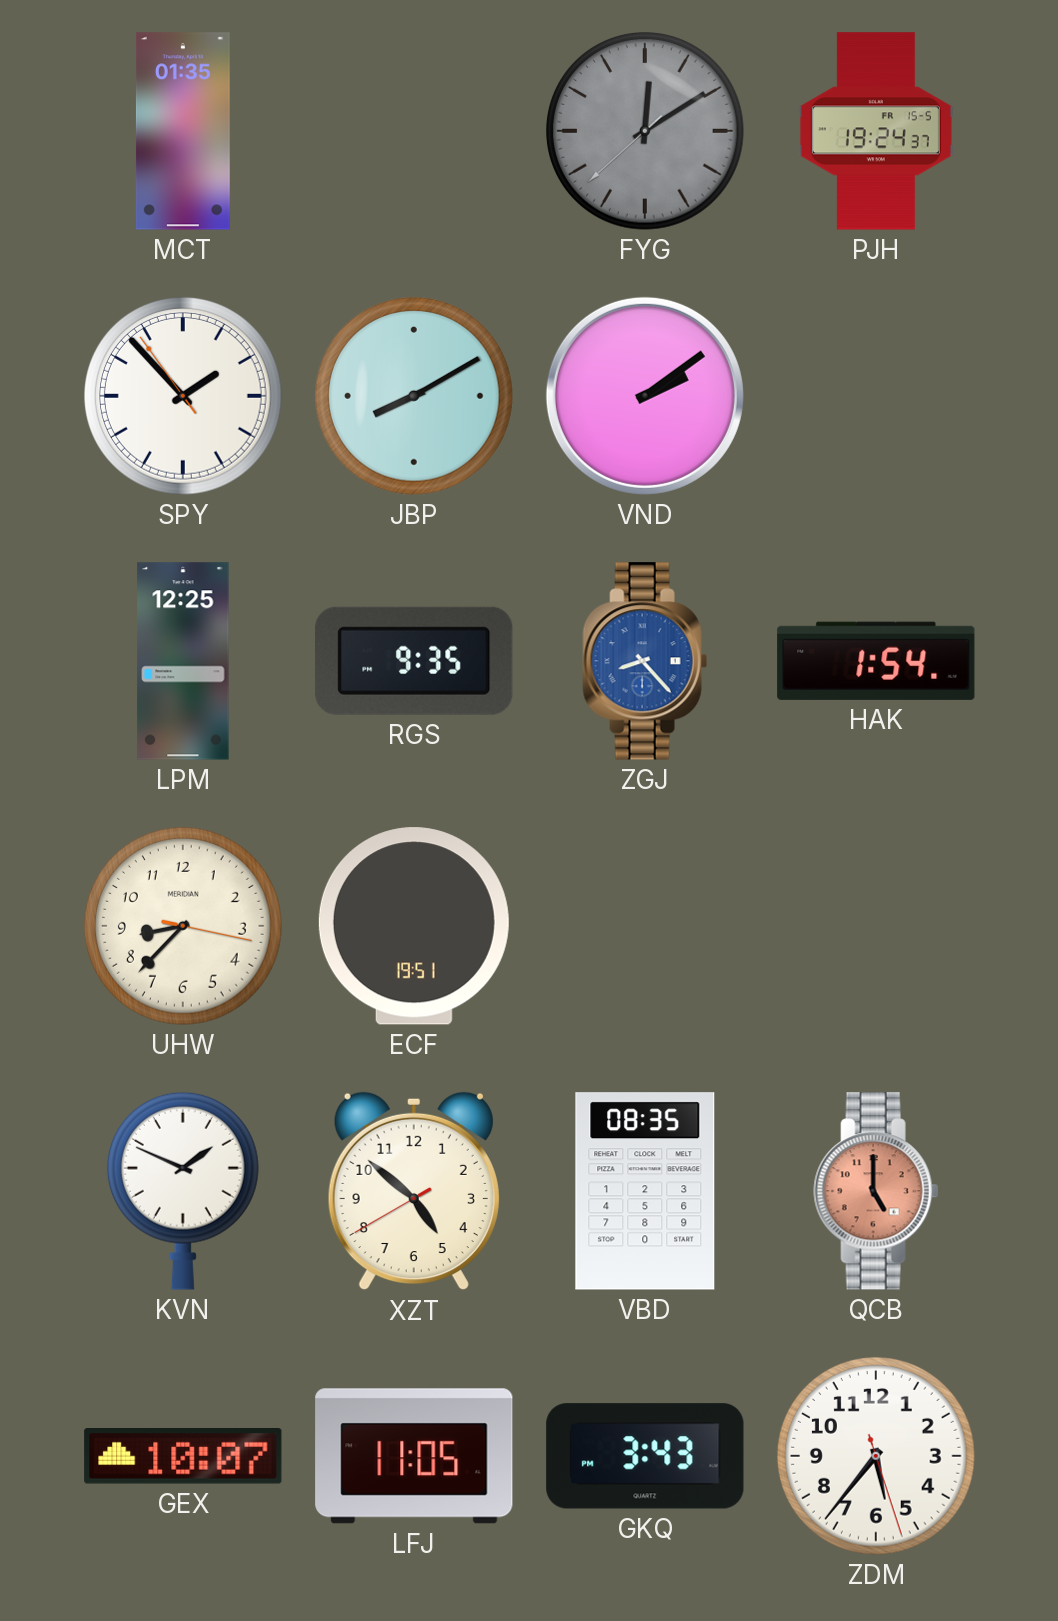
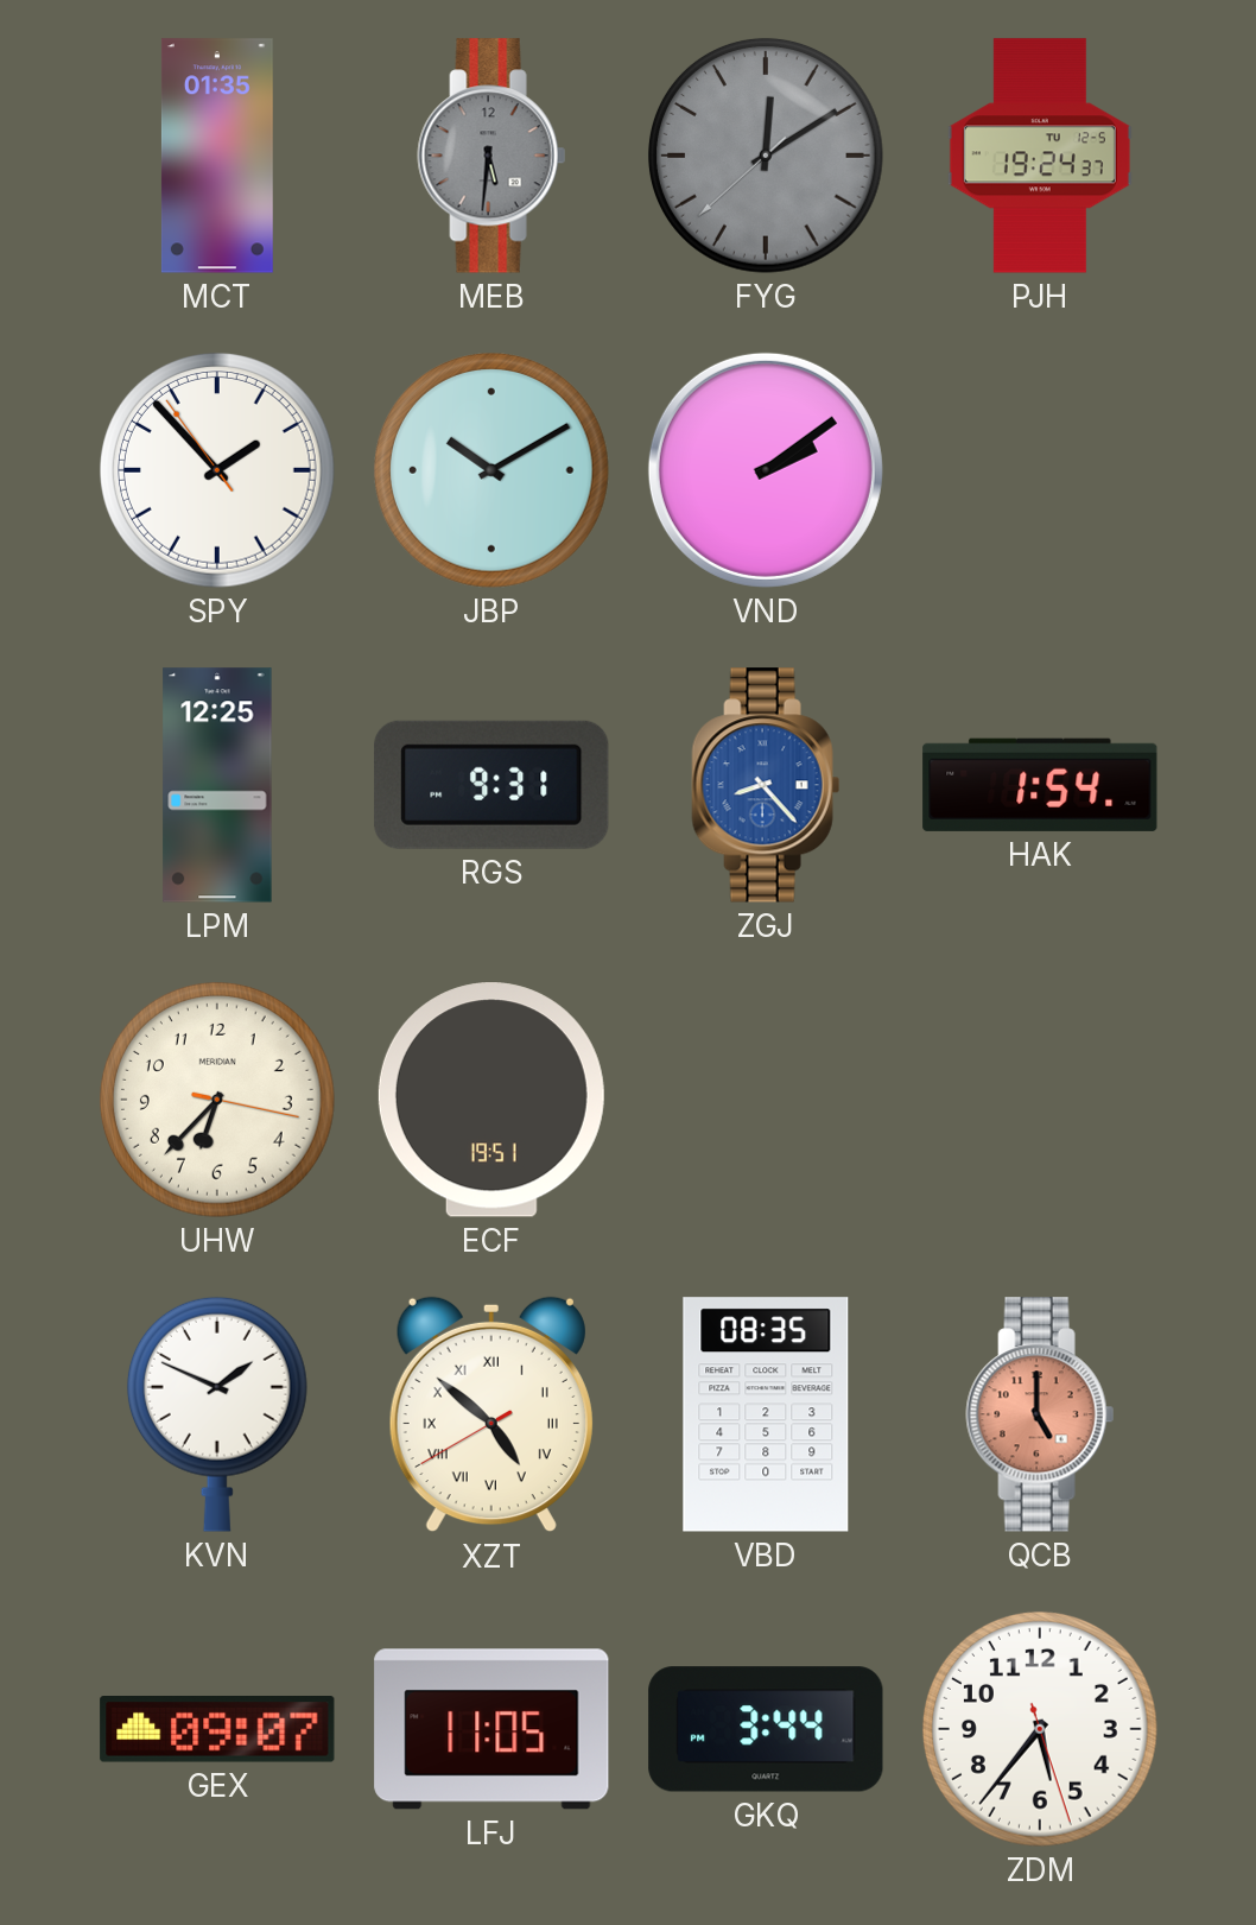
MEB: none -> 5:31 (491, 156)
PJH date: FR 15-5 -> TU 12-5 (1040, 156)
JBP: 8:10 -> 10:10 (491, 470)
RGS: 9:35 -> 9:31 (491, 785)
UHW: 8:37 -> 6:37 (217, 1100)
XZT numerals: Arabic -> Roman (491, 1414)
GEX: 10:07 -> 09:07 (217, 1730)
GKQ: 3:43 -> 3:44 (766, 1729)
